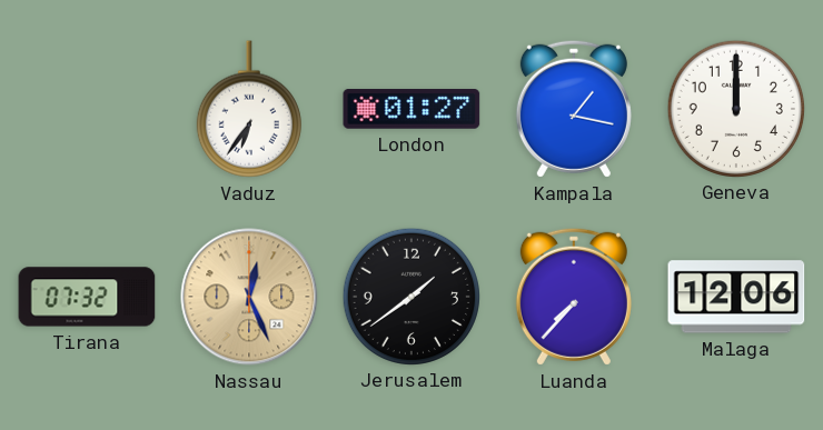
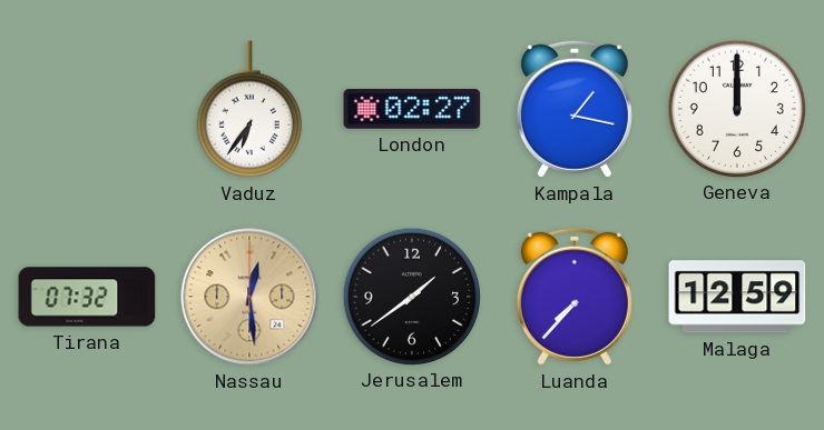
London: 01:27 -> 02:27 (412, 110)
Nassau: 12:26 -> 12:29 (249, 297)
Malaga: 12:06 -> 12:59 (737, 297)
